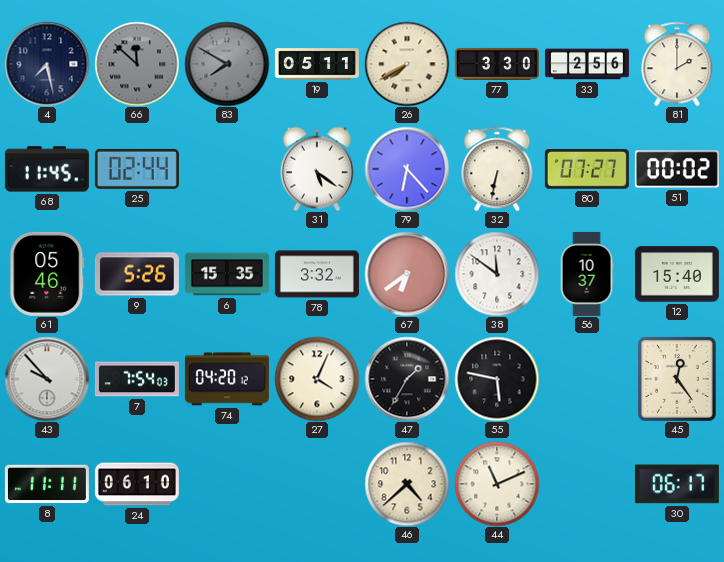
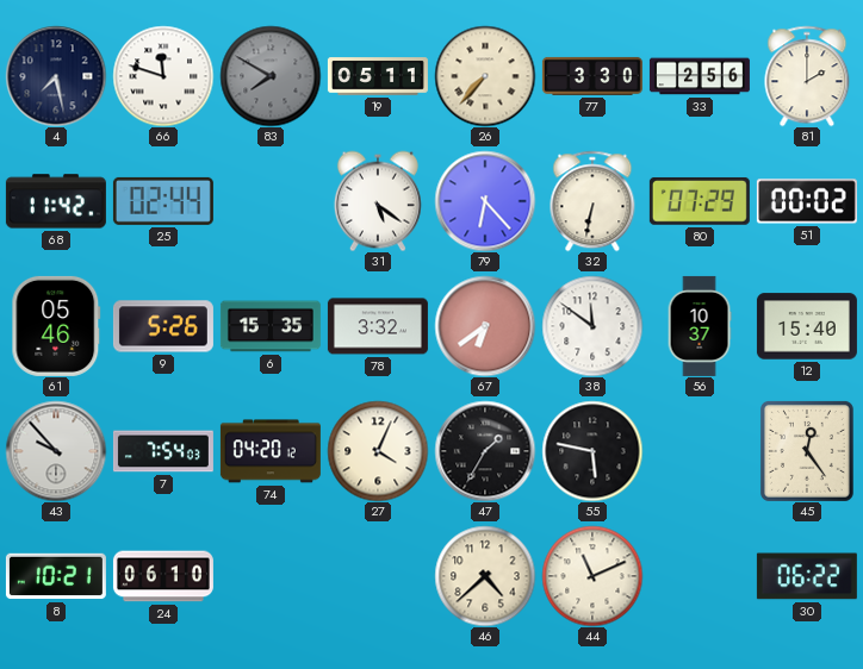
66: 11:52 -> 11:48 (163, 76)
66 dial: grey -> white (163, 76)
26: 7:40 -> 7:37 (485, 76)
68: 11:45 -> 11:42 (56, 201)
80: 07:27 -> 07:29 (700, 201)
8: 11:11 -> 10:21 (56, 576)
30: 06:17 -> 06:22 (807, 576)
